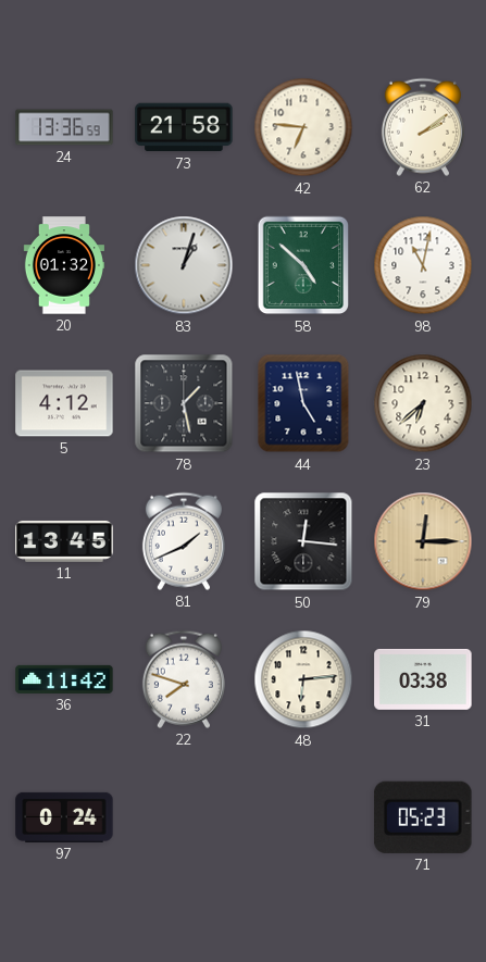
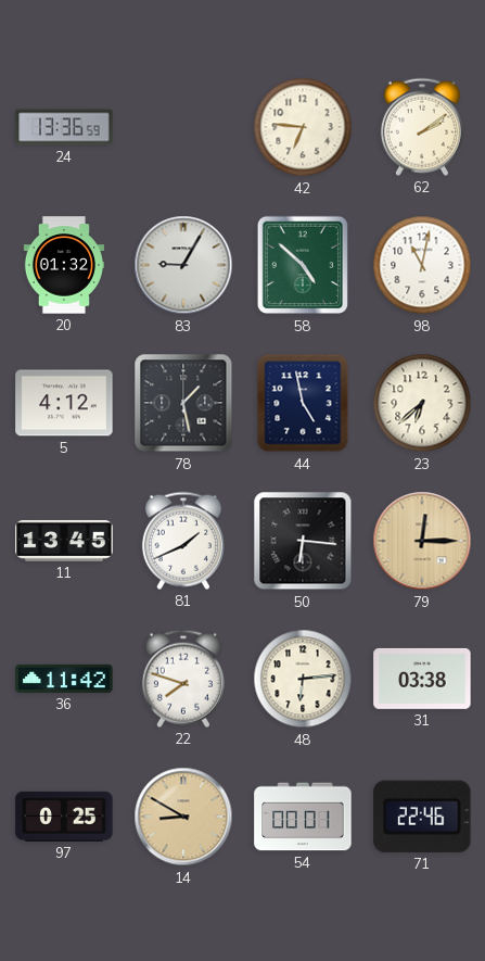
73: 21:58 -> none (184, 127)
83: 1:03 -> 9:05 (183, 265)
50: 12:16 -> 6:16 (303, 541)
97: 0:24 -> 0:25 (64, 817)
14: none -> 8:50 (183, 817)
54: none -> 00:01 (303, 817)
71: 05:23 -> 22:46 (422, 817)
